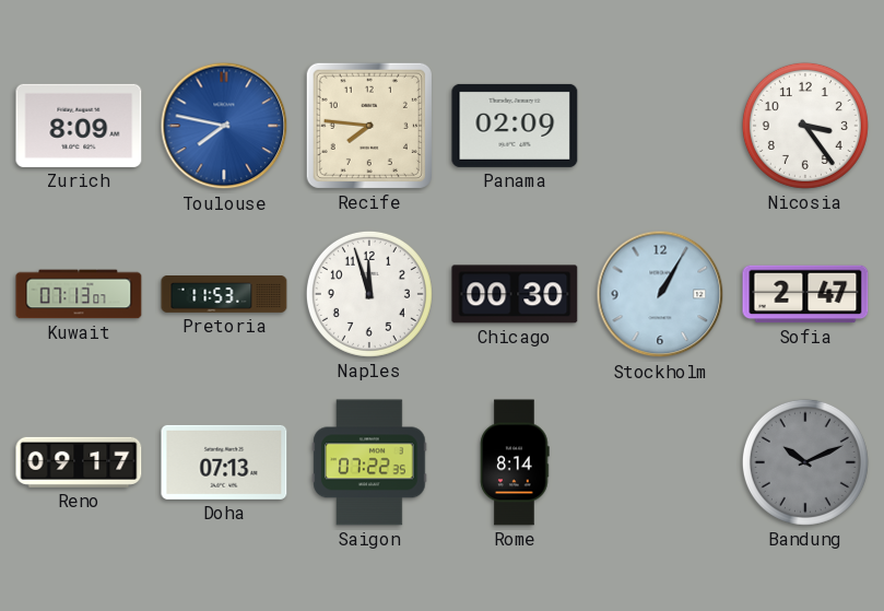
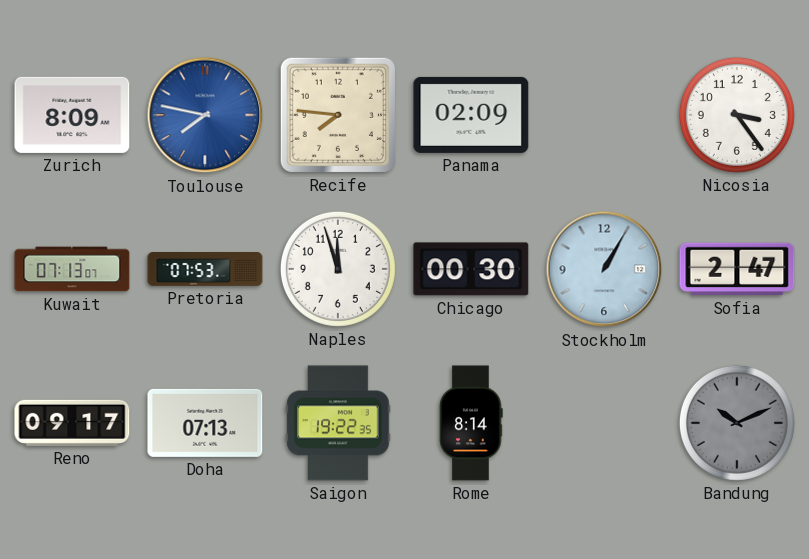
Pretoria: 11:53 -> 07:53 (205, 270)
Saigon: 07:22 -> 19:22 (338, 423)
